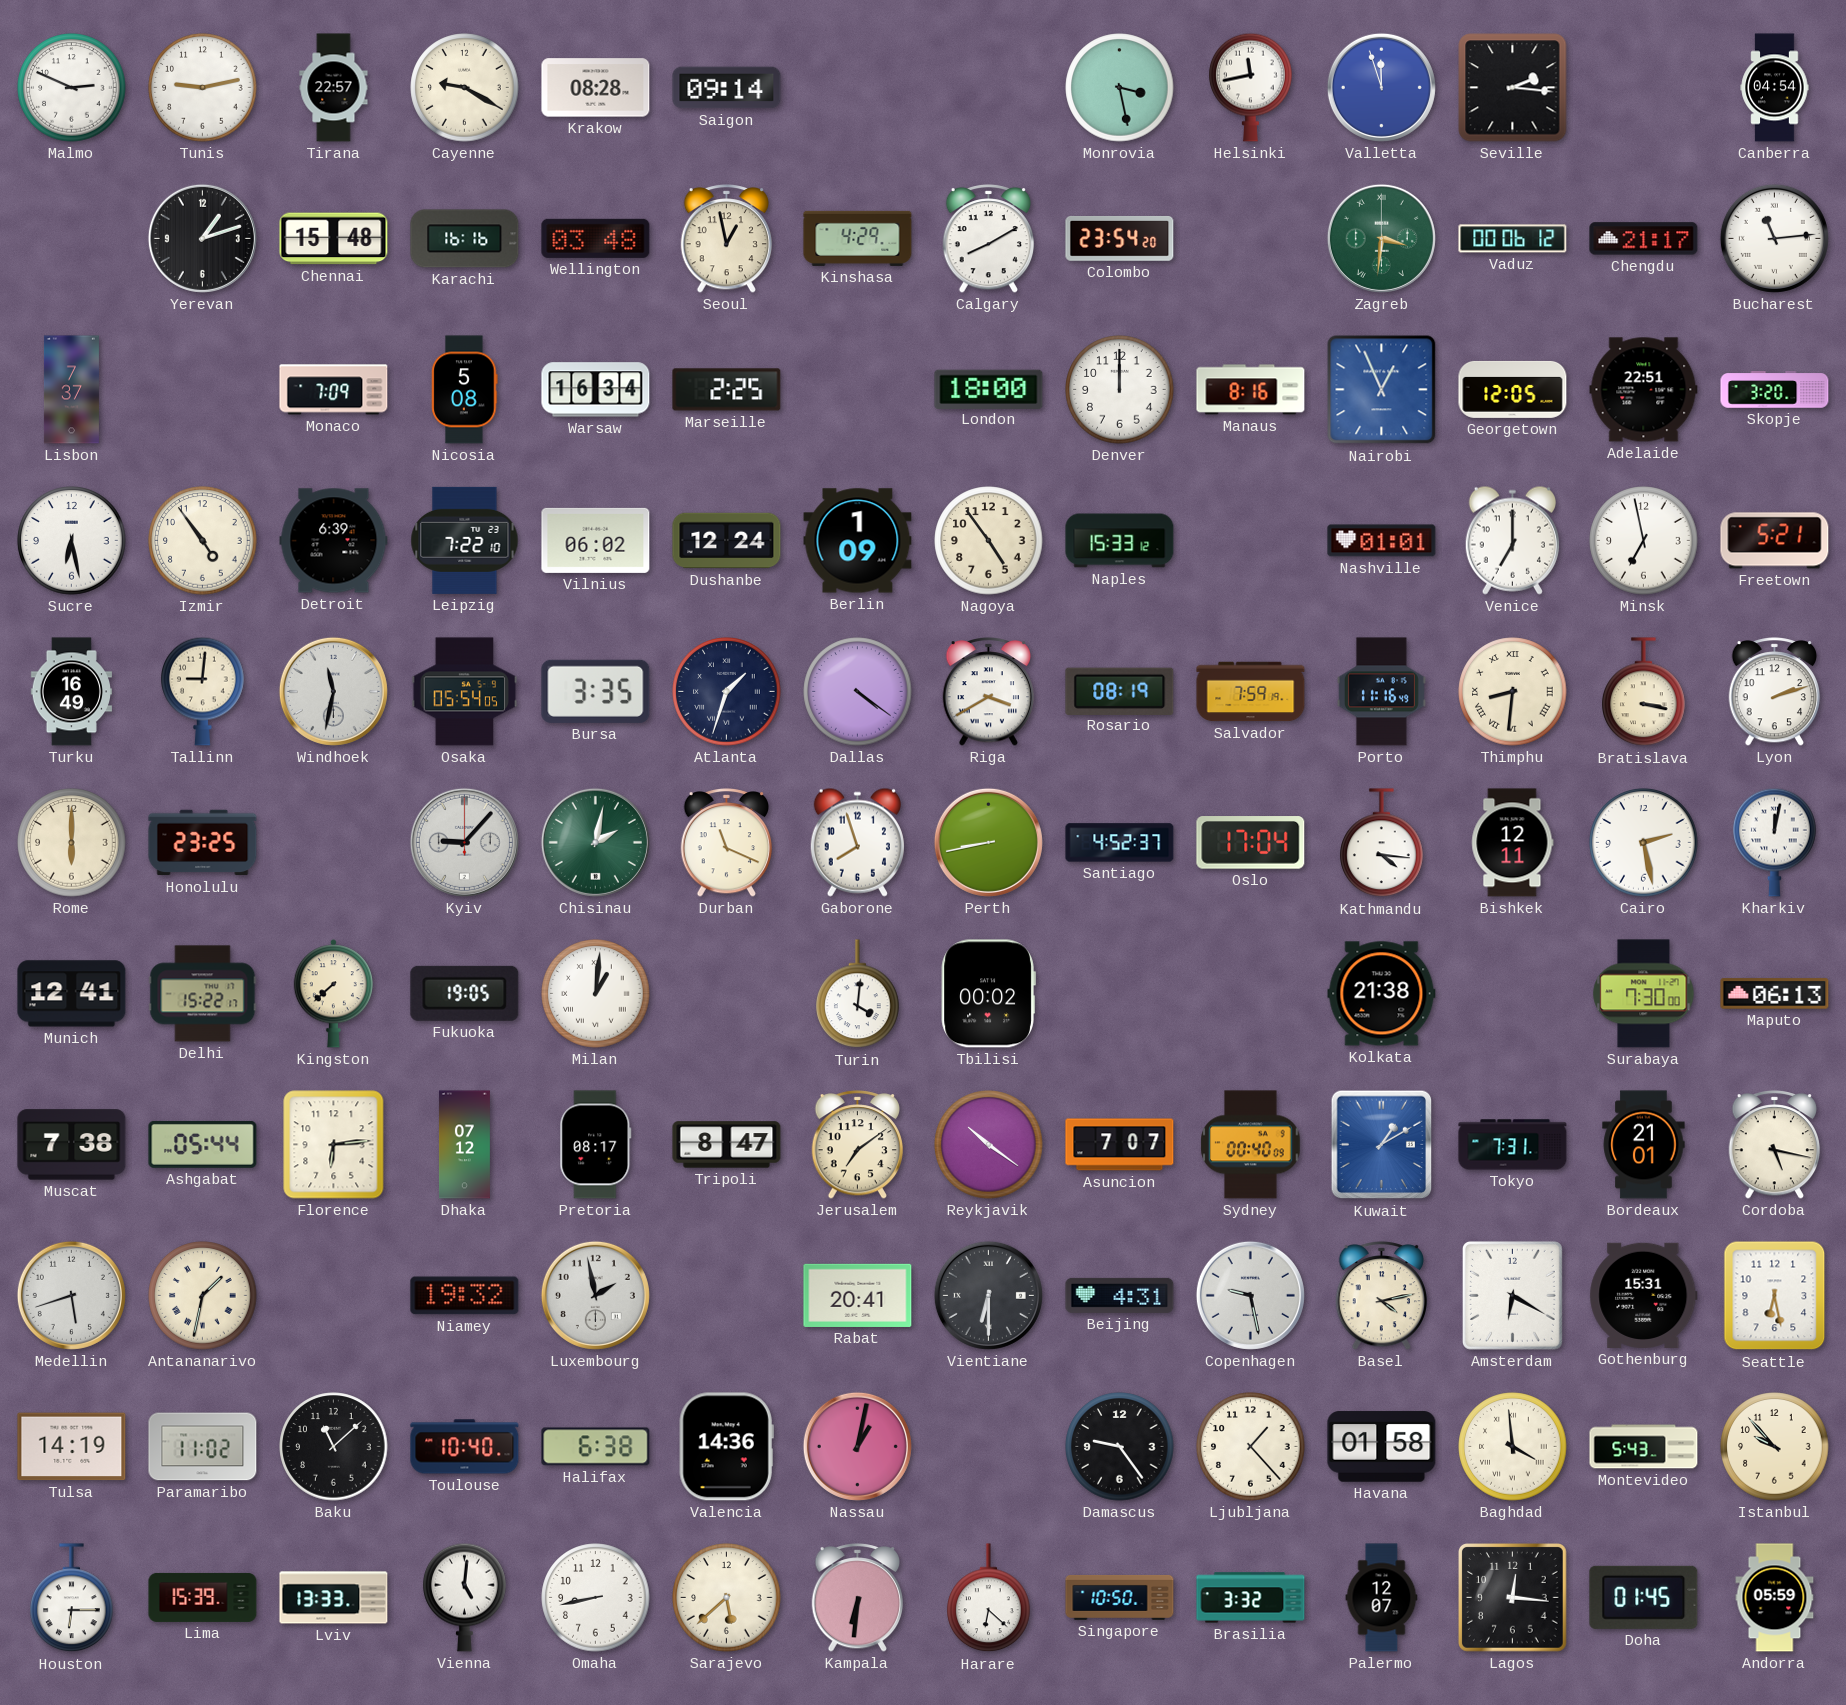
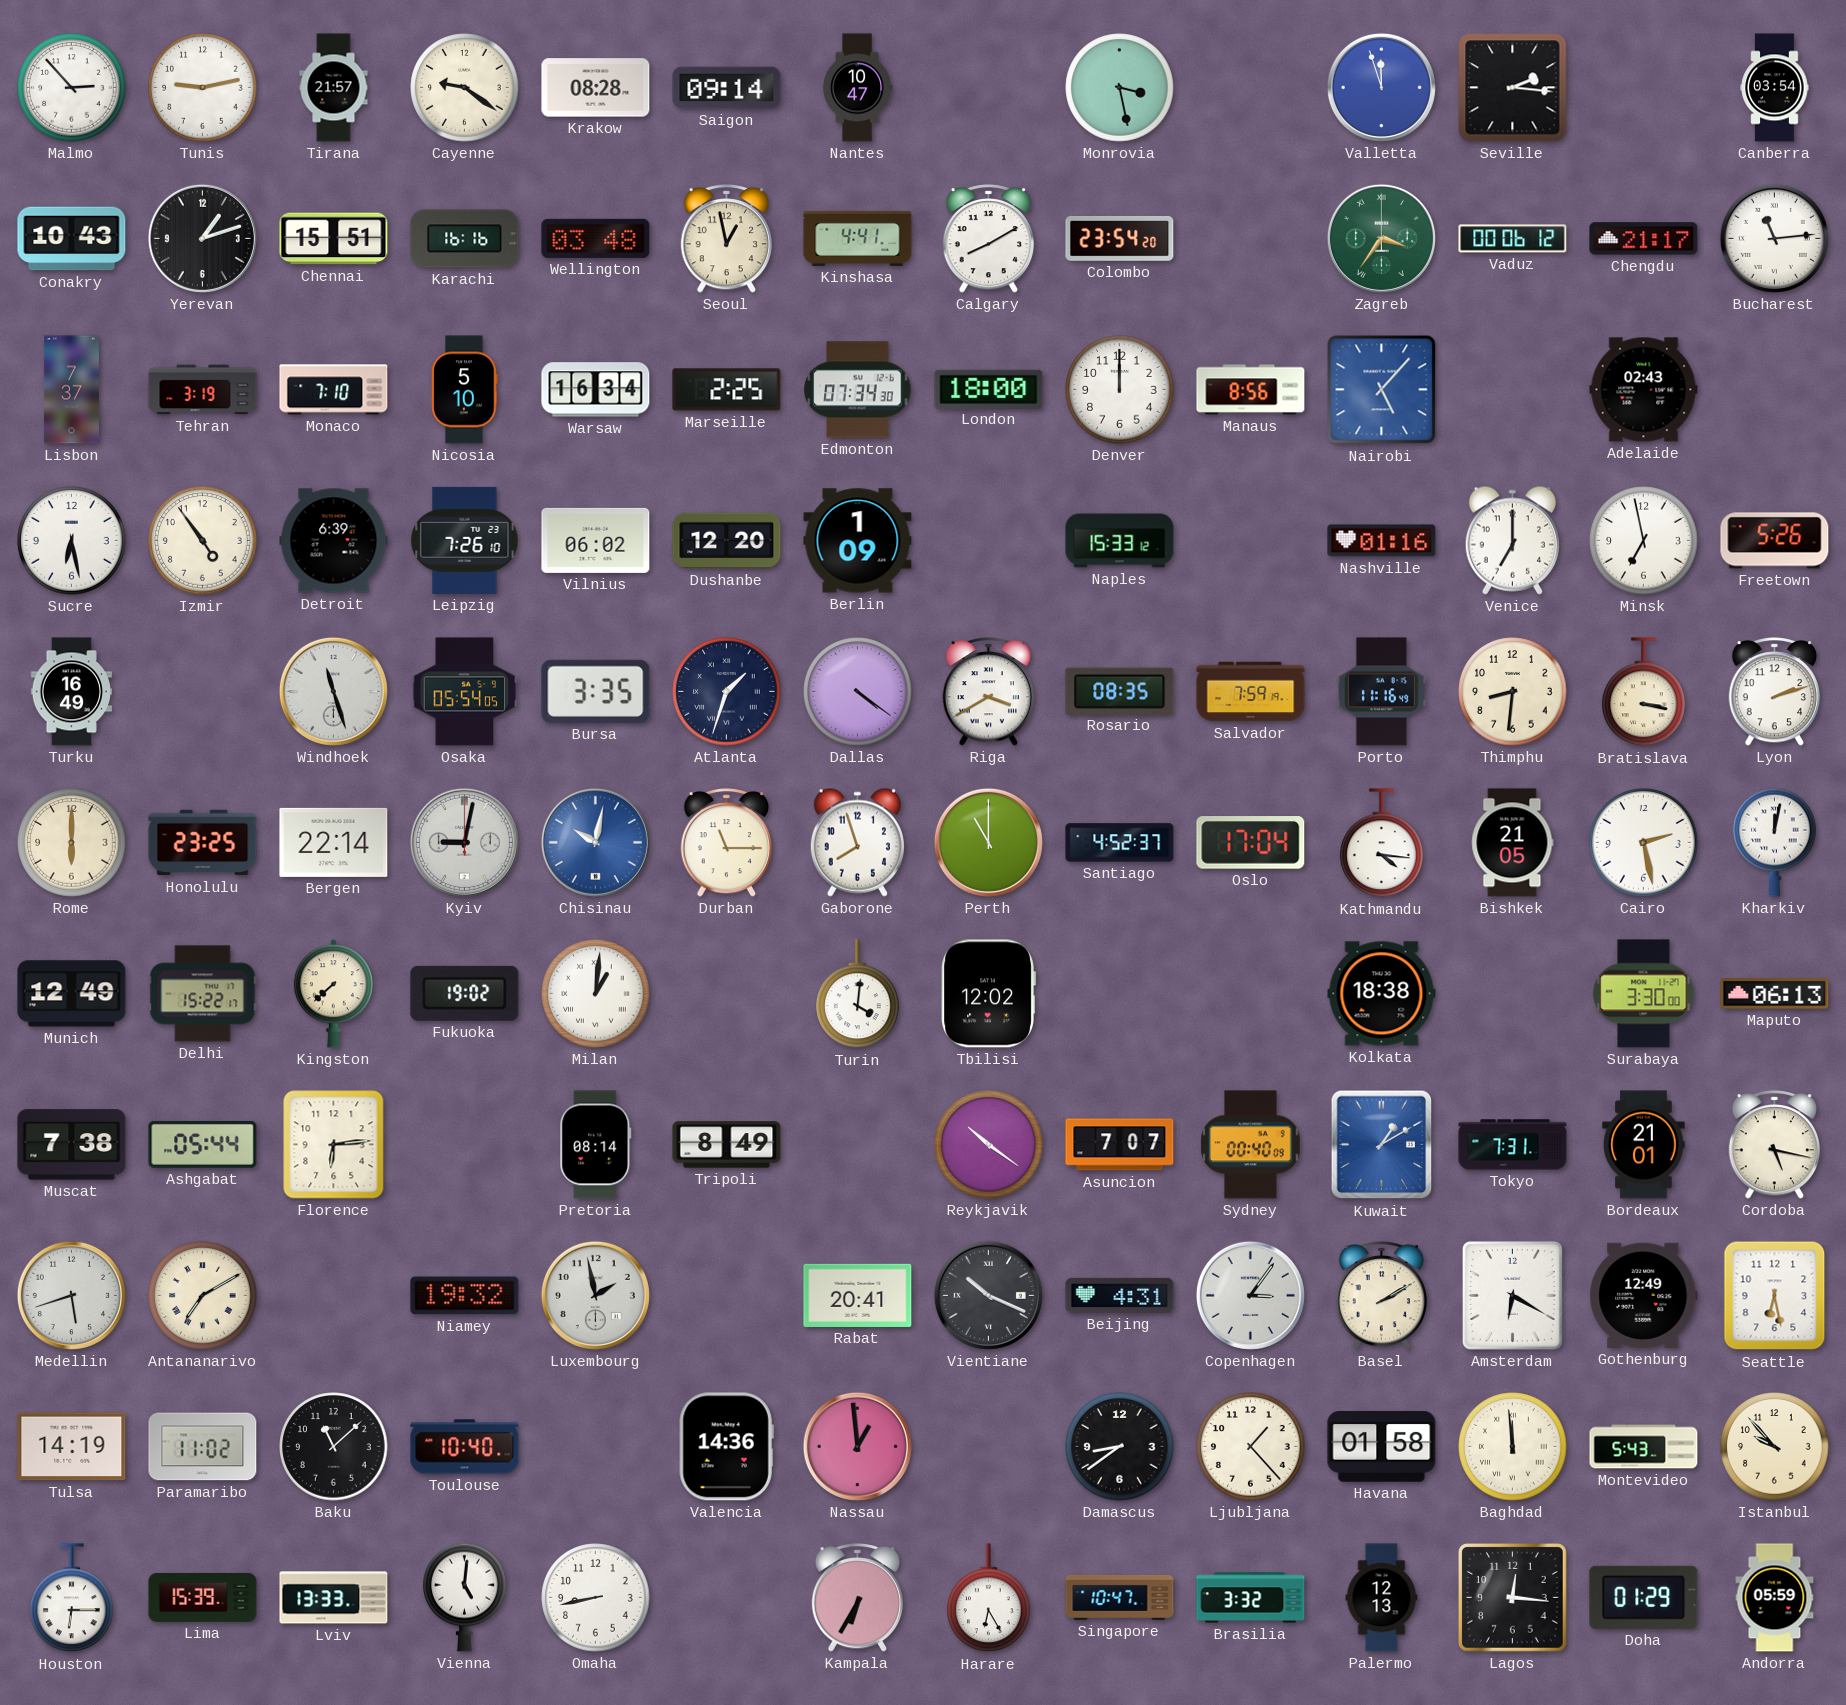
Malmo: 2:49 -> 2:53 (72, 88)
Tirana: 22:57 -> 21:57 (334, 88)
Cayenne: 9:20 -> 9:21 (465, 88)
Nantes: none -> 10:47 (857, 88)
Helsinki: 11:43 -> none (1251, 87)
Canberra: 04:54 -> 03:54 (1775, 88)
Conakry: none -> 10:43 (72, 239)
Chennai: 15:48 -> 15:51 (334, 239)
Kinshasa: 4:29 -> 4:41 (858, 238)
Zagreb: 3:31 -> 3:36 (1381, 238)
Tehran: none -> 3:19 (203, 390)
Monaco: 7:09 -> 7:10 (334, 390)
Nicosia: 5:08 -> 5:10 (465, 390)
Edmonton: none -> 07:34 (858, 390)
Manaus: 8:16 -> 8:56 (1251, 390)
Nairobi: 12:56 -> 5:07 (1382, 390)
Georgetown: 12:05 -> none (1513, 389)
Adelaide: 22:51 -> 02:43 (1644, 390)
Skopje: 3:20 -> none (1775, 390)
Leipzig: 7:22 -> 7:26 (465, 540)
Dushanbe: 12:24 -> 12:20 (727, 541)
Nagoya: 4:54 -> none (989, 541)
Nashville: 01:01 -> 01:16 (1382, 541)
Freetown: 5:21 -> 5:26 (1775, 541)
Tallinn: 9:01 -> none (203, 691)
Windhoek: 11:32 -> 11:27 (333, 691)
Rosario: 08:19 -> 08:35 (1120, 691)
Thimphu numerals: Roman -> Arabic (1513, 692)
Bergen: none -> 22:14 (334, 842)
Kyiv: 9:07 -> 9:02 (464, 842)
Chisinau: 2:02 -> 10:02 (595, 842)
Chisinau dial: green -> blue (595, 842)
Durban: 11:19 -> 11:15 (727, 843)
Perth: 8:43 -> 11:00 (988, 842)
Bishkek: 12:11 -> 21:05 (1513, 843)
Munich: 12:41 -> 12:49 (72, 994)
Fukuoka: 19:05 -> 19:02 (465, 993)
Tbilisi: 00:02 -> 12:02 (988, 994)
Kolkata: 21:38 -> 18:38 (1382, 994)
Surabaya: 7:30 -> 3:30 (1644, 994)
Dhaka: 07:12 -> none (464, 1145)
Pretoria: 08:17 -> 08:14 (596, 1145)
Tripoli: 8:47 -> 8:49 (727, 1145)
Jerusalem: 7:09 -> none (858, 1145)
Antananarivo: 1:32 -> 7:10 (203, 1296)
Vientiane: 6:30 -> 10:19 (988, 1295)
Copenhagen: 9:28 -> 3:06 (1250, 1295)
Basel: 4:13 -> 2:10 (1382, 1296)
Gothenburg: 15:31 -> 12:49 (1644, 1295)
Halifax: 6:38 -> none (596, 1447)
Nassau: 1:02 -> 12:59 (857, 1446)
Damascus: 9:24 -> 8:39 (1120, 1447)
Baghdad: 3:59 -> 11:59 (1513, 1447)
Sarajevo: 5:38 -> none (727, 1598)
Kampala: 6:31 -> 6:35 (858, 1598)
Harare: 6:22 -> 6:25 (989, 1598)
Singapore: 10:50 -> 10:47 (1120, 1597)
Palermo: 12:07 -> 12:13 (1382, 1598)
Doha: 01:45 -> 01:29 (1644, 1597)
